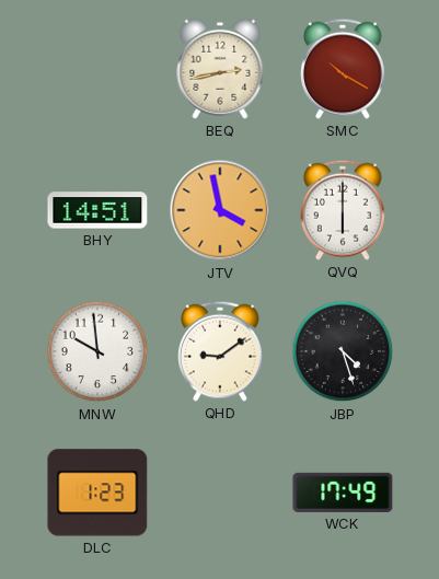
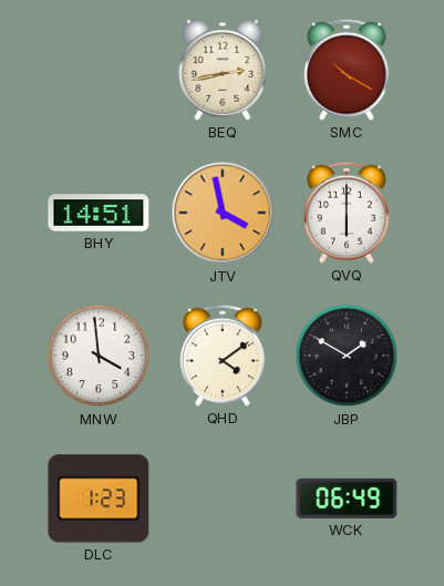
MNW: 9:59 -> 3:59 (99, 356)
QHD: 9:09 -> 4:09 (224, 356)
JBP: 4:27 -> 1:50 (347, 356)
WCK: 17:49 -> 06:49 (347, 498)
